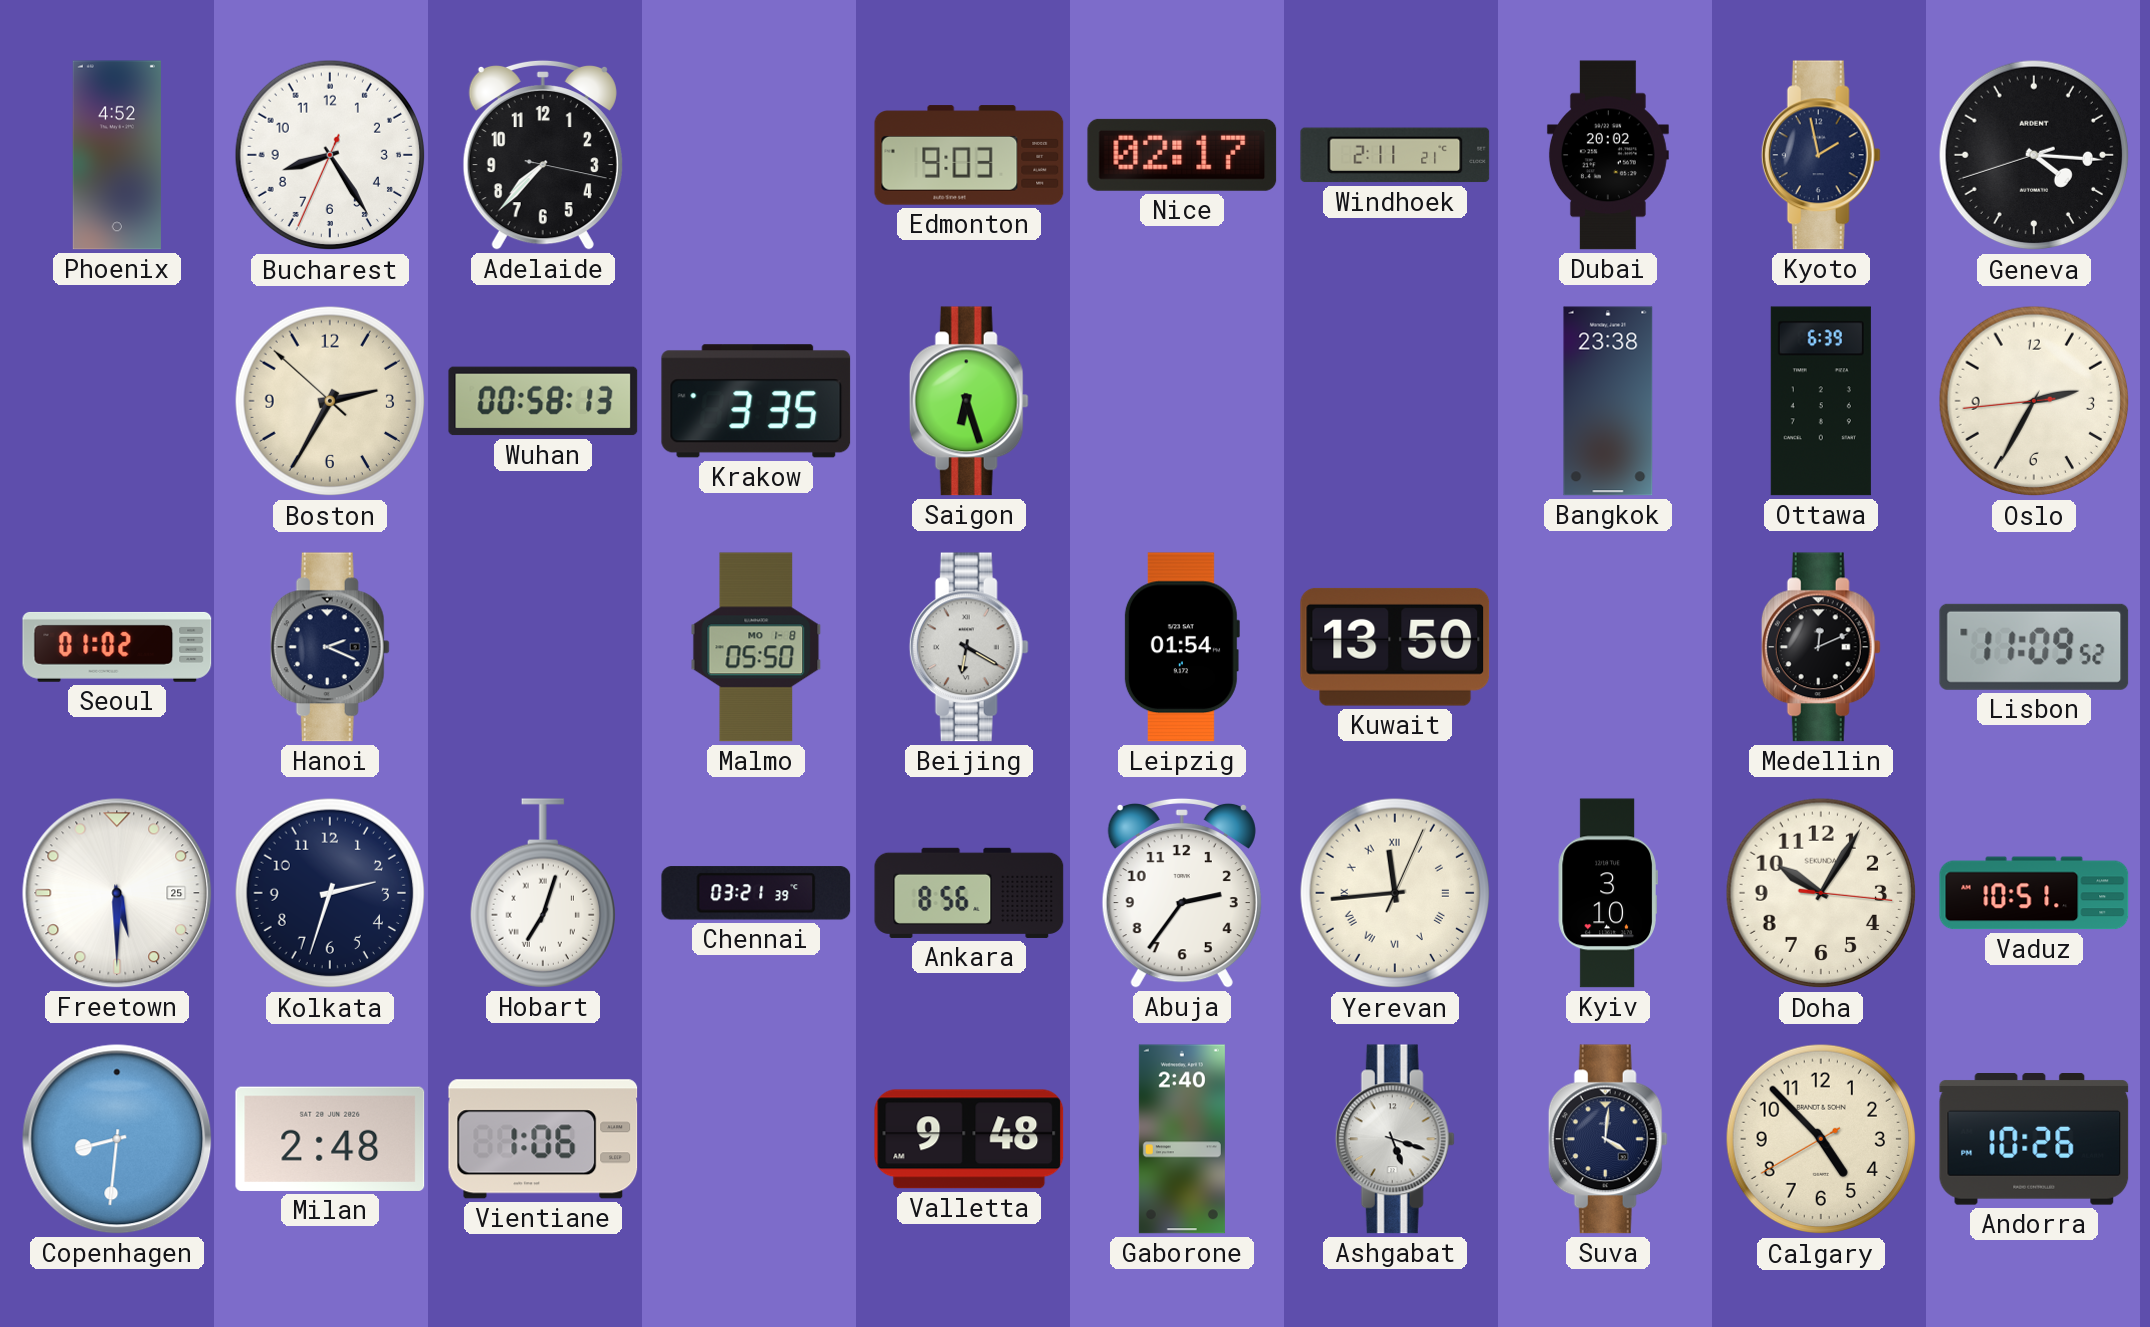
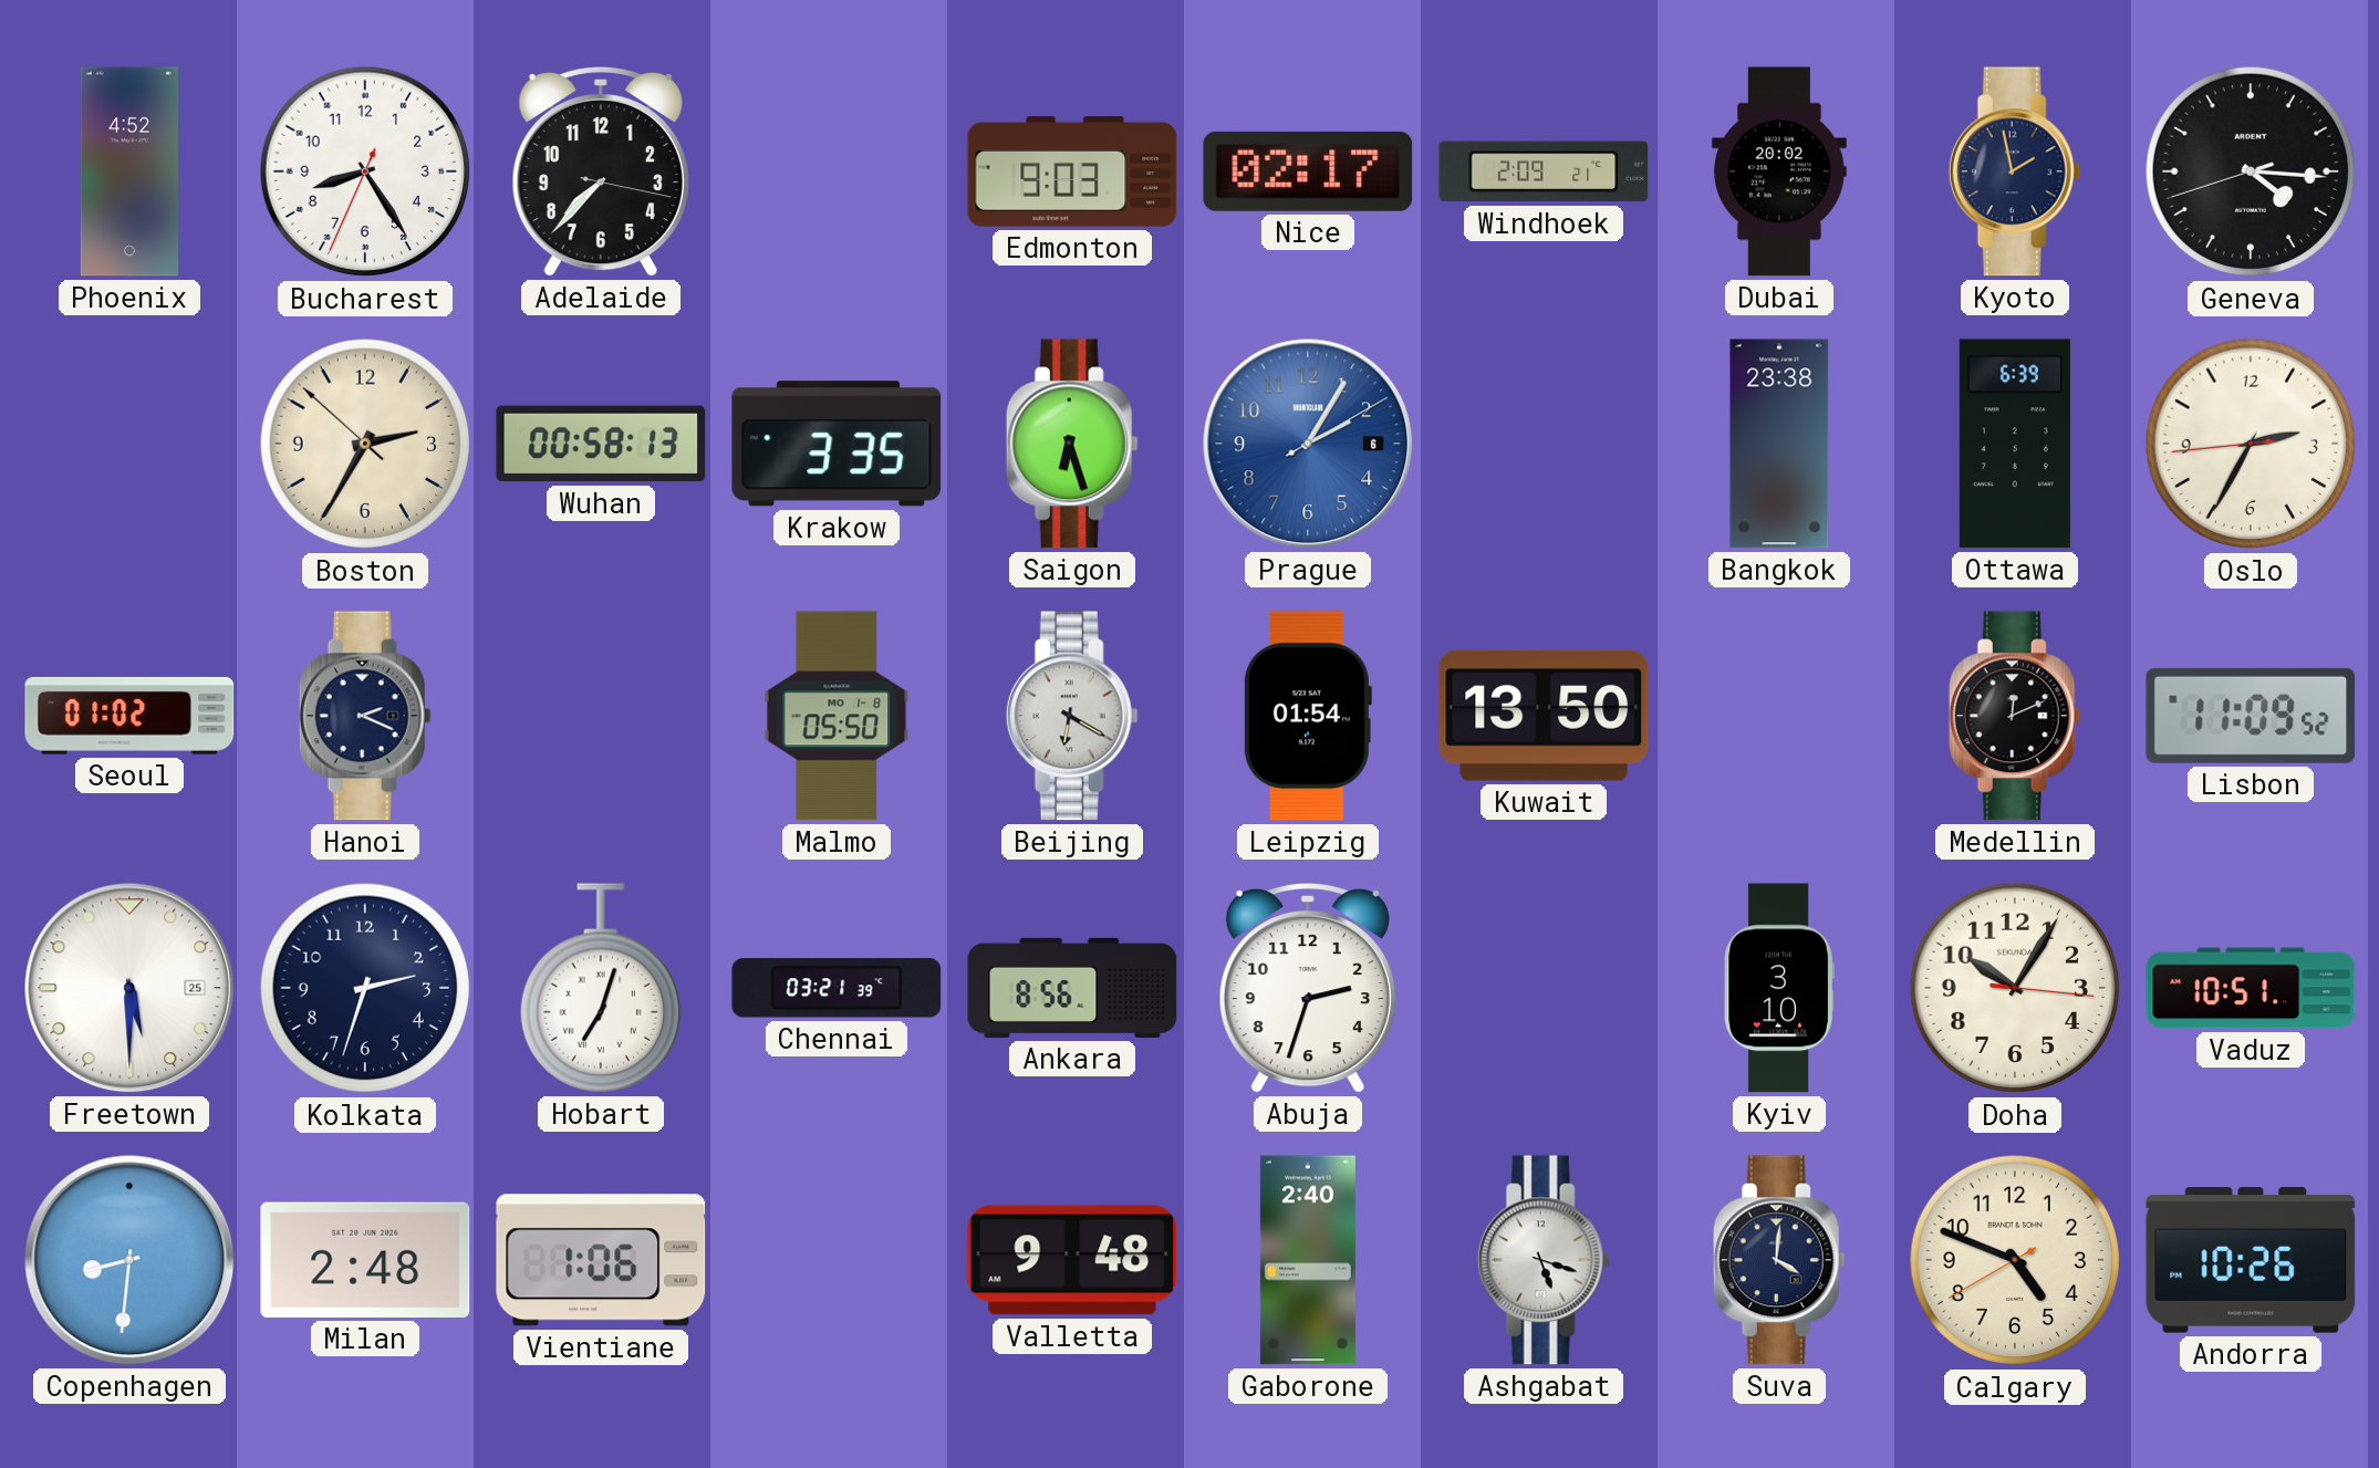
Windhoek: 2:11 -> 2:09 (1544, 171)
Prague: none -> 2:05 (1308, 444)
Abuja: 2:36 -> 2:33 (1308, 988)
Yerevan: 11:44 -> none (1395, 893)
Calgary: 4:52 -> 4:48 (2015, 1260)
